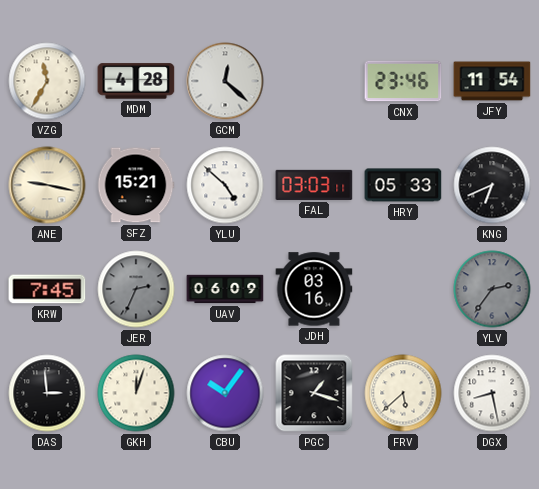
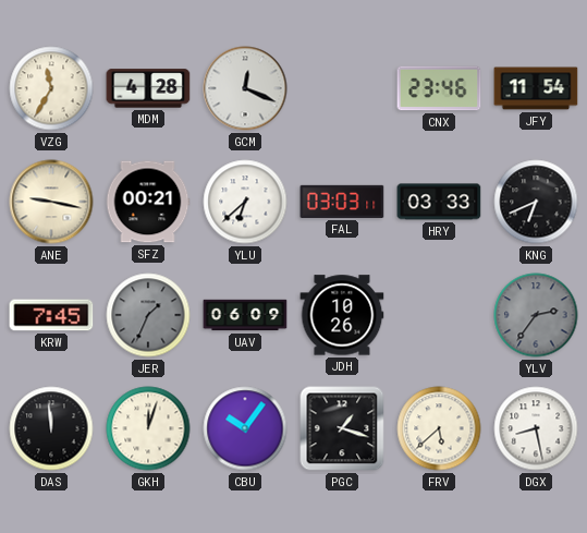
GCM: 12:22 -> 12:19 (245, 88)
SFZ: 15:21 -> 00:21 (148, 202)
YLU: 4:52 -> 6:38 (245, 202)
HRY: 05:33 -> 03:33 (439, 202)
JER: 2:34 -> 1:34 (148, 315)
JDH: 03:16 -> 10:26 (342, 315)
DAS: 2:59 -> 11:59 (51, 428)
